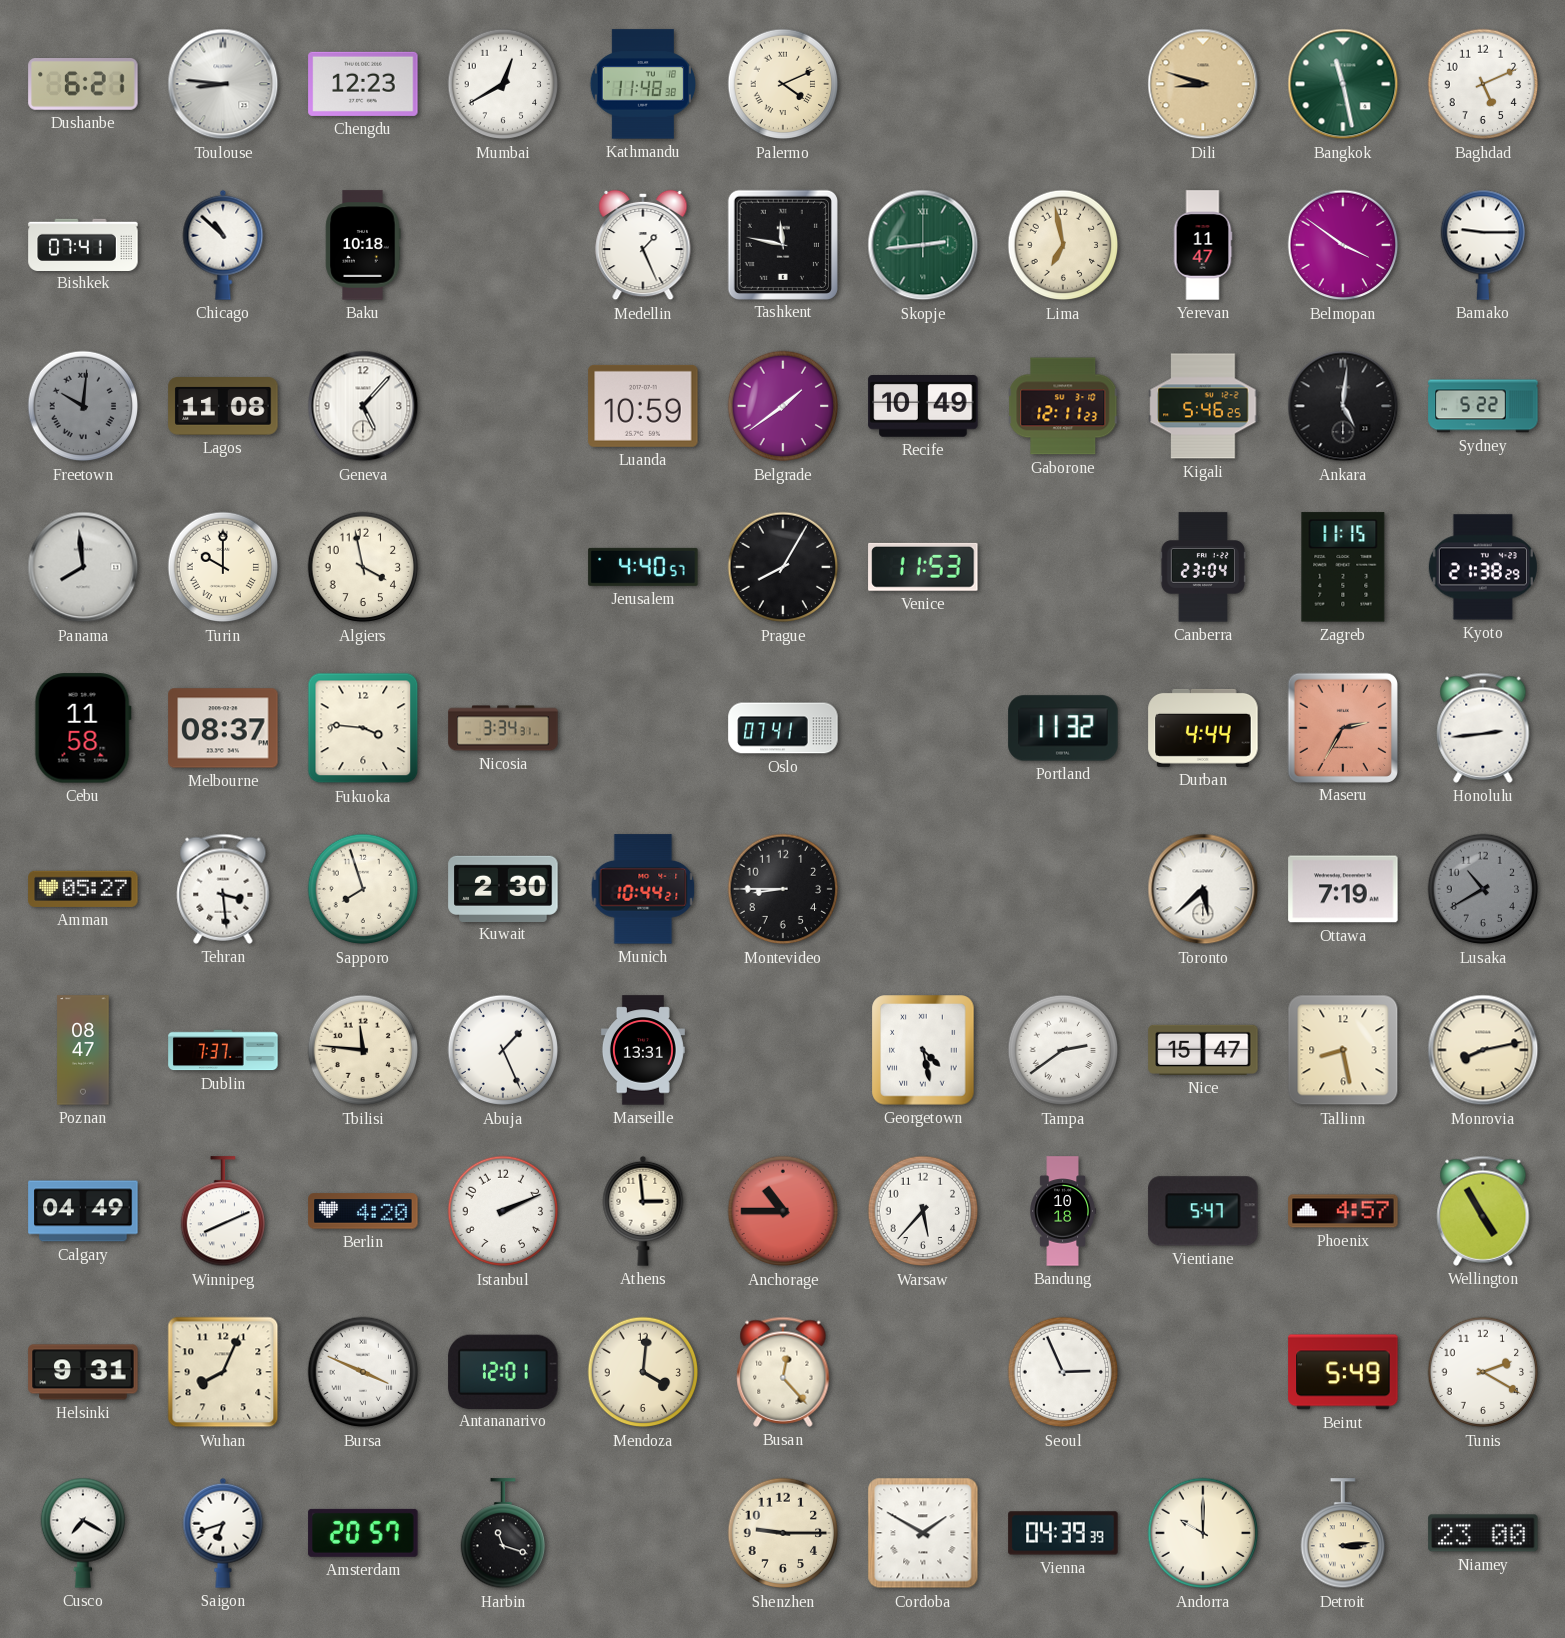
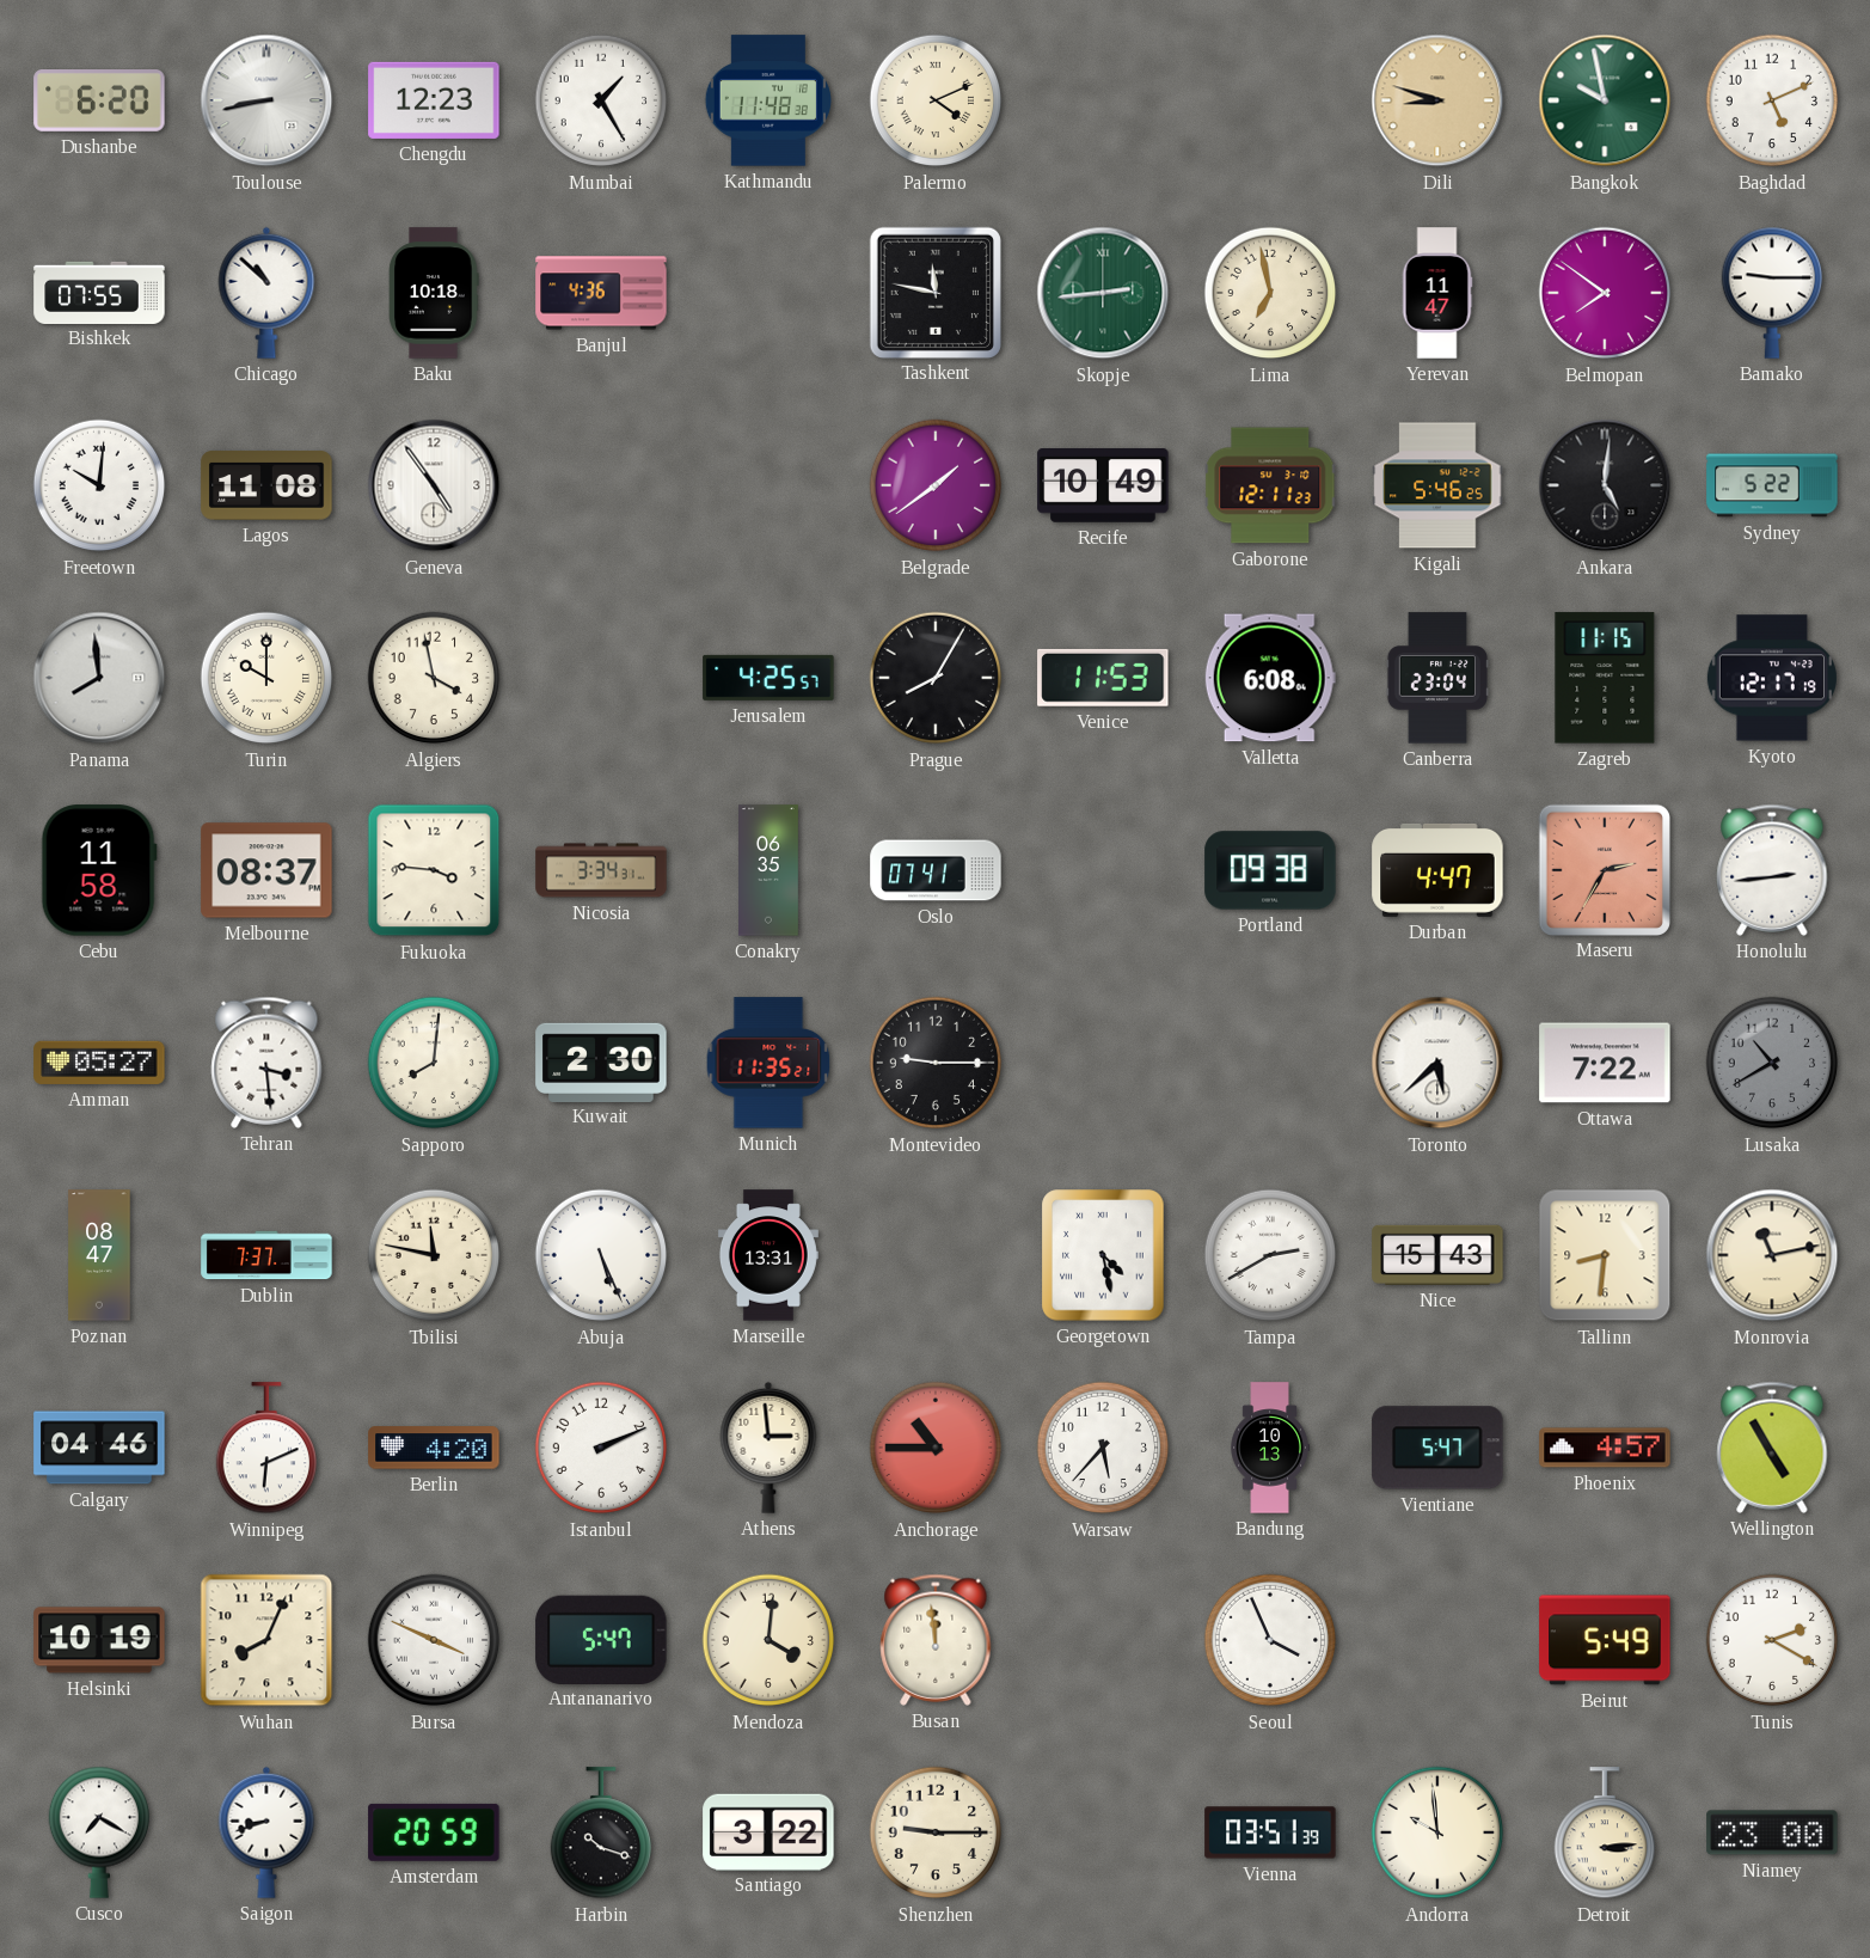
Dushanbe: 6:21 -> 6:20 (99, 102)
Toulouse: 8:46 -> 8:43 (266, 100)
Mumbai: 12:40 -> 1:25 (601, 100)
Bangkok: 11:28 -> 9:58 (1605, 100)
Bishkek: 07:41 -> 07:55 (99, 292)
Banjul: none -> 4:36 (601, 293)
Medellin: 1:26 -> none (643, 245)
Belmopan: 3:51 -> 7:51 (1605, 293)
Freetown dial: grey -> white (99, 485)
Geneva: 5:07 -> 4:54 (434, 485)
Luanda: 10:59 -> none (643, 406)
Jerusalem: 4:40 -> 4:25 (768, 678)
Valletta: none -> 6:08 (1270, 678)
Kyoto: 21:38 -> 12:17 (1772, 678)
Conakry: none -> 06:35 (770, 870)
Portland: 11:32 -> 09:38 (1270, 870)
Durban: 4:44 -> 4:47 (1437, 870)
Sapporo: 7:57 -> 8:01 (434, 1063)
Munich: 10:44 -> 11:35 (768, 1063)
Montevideo: 8:45 -> 9:15 (936, 1063)
Ottawa: 7:19 -> 7:22 (1605, 1063)
Tbilisi: 11:46 -> 11:47 (434, 1255)
Abuja: 1:26 -> 5:26 (601, 1255)
Tampa: 2:39 -> 2:40 (1270, 1255)
Nice: 15:47 -> 15:43 (1437, 1255)
Tallinn: 8:28 -> 8:31 (1605, 1255)
Monrovia: 8:13 -> 11:13 (1772, 1255)
Calgary: 04:49 -> 04:46 (99, 1448)
Winnipeg: 8:11 -> 6:11 (265, 1449)
Bandung: 10:18 -> 10:13 (1270, 1448)
Helsinki: 9:31 -> 10:19 (99, 1640)
Antananarivo: 12:01 -> 5:47 (601, 1639)
Busan: 12:23 -> 11:59 (936, 1640)
Seoul: 2:56 -> 3:56 (1270, 1640)
Saigon: 6:42 -> 8:42 (266, 1832)
Amsterdam: 20:57 -> 20:59 (434, 1832)
Harbin: 11:18 -> 10:18 (600, 1834)
Santiago: none -> 3:22 (768, 1831)
Cordoba: 1:50 -> none (923, 1533)
Vienna: 04:39 -> 03:51 (1270, 1832)
Andorra: 10:00 -> 9:59 (1437, 1832)
